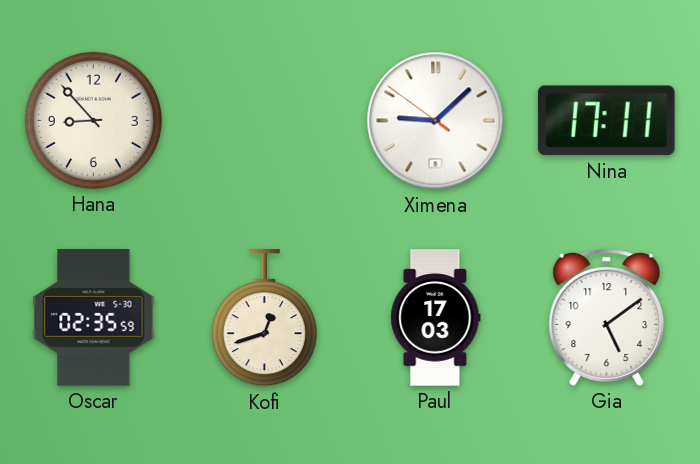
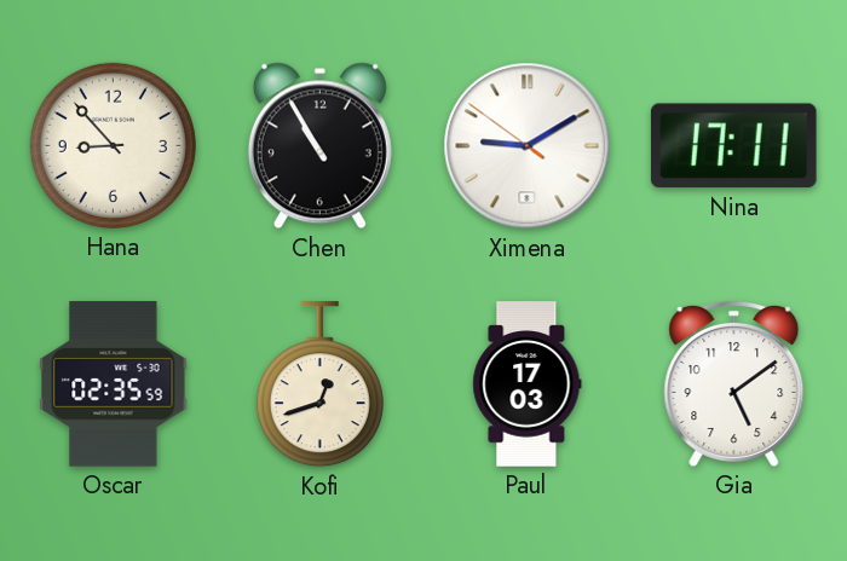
Chen: none -> 10:55 (319, 146)
Ximena: 9:07 -> 9:09 (528, 146)
